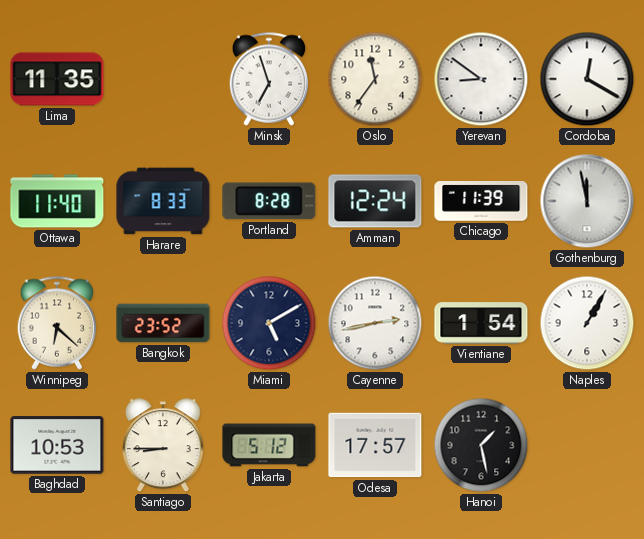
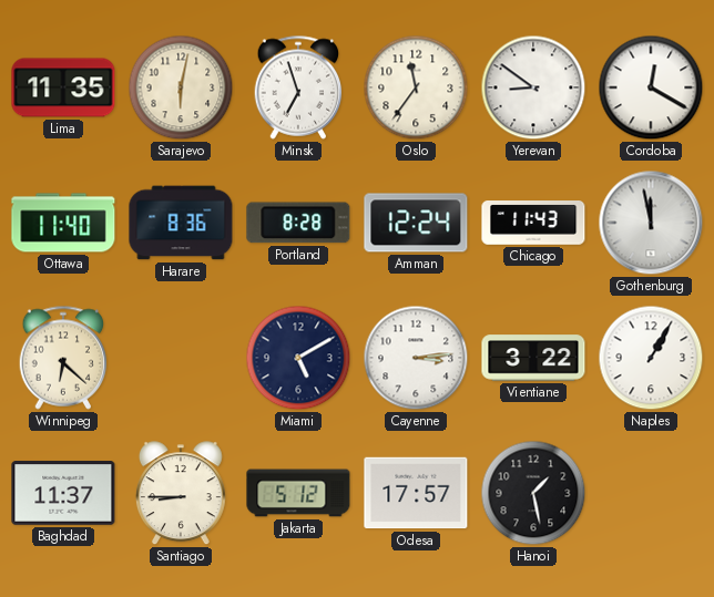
Sarajevo: none -> 6:02 (181, 88)
Harare: 8:33 -> 8:36 (181, 223)
Chicago: 11:39 -> 11:43 (533, 224)
Bangkok: 23:52 -> none (163, 323)
Cayenne: 2:43 -> 3:14 (416, 358)
Vientiane: 1:54 -> 3:22 (533, 358)
Baghdad: 10:53 -> 11:37 (63, 493)
